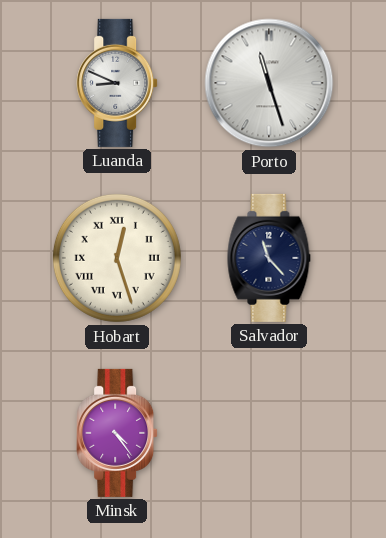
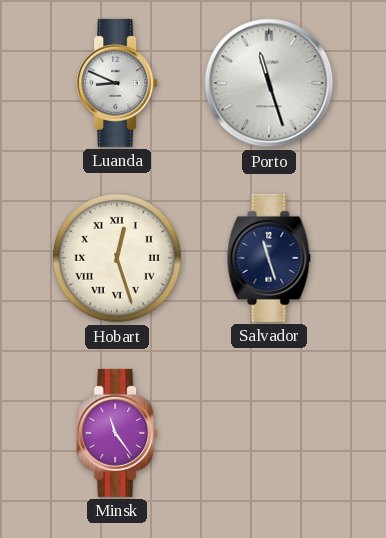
Salvador: 11:23 -> 11:27 (269, 258)
Minsk: 4:24 -> 11:24 (117, 433)
